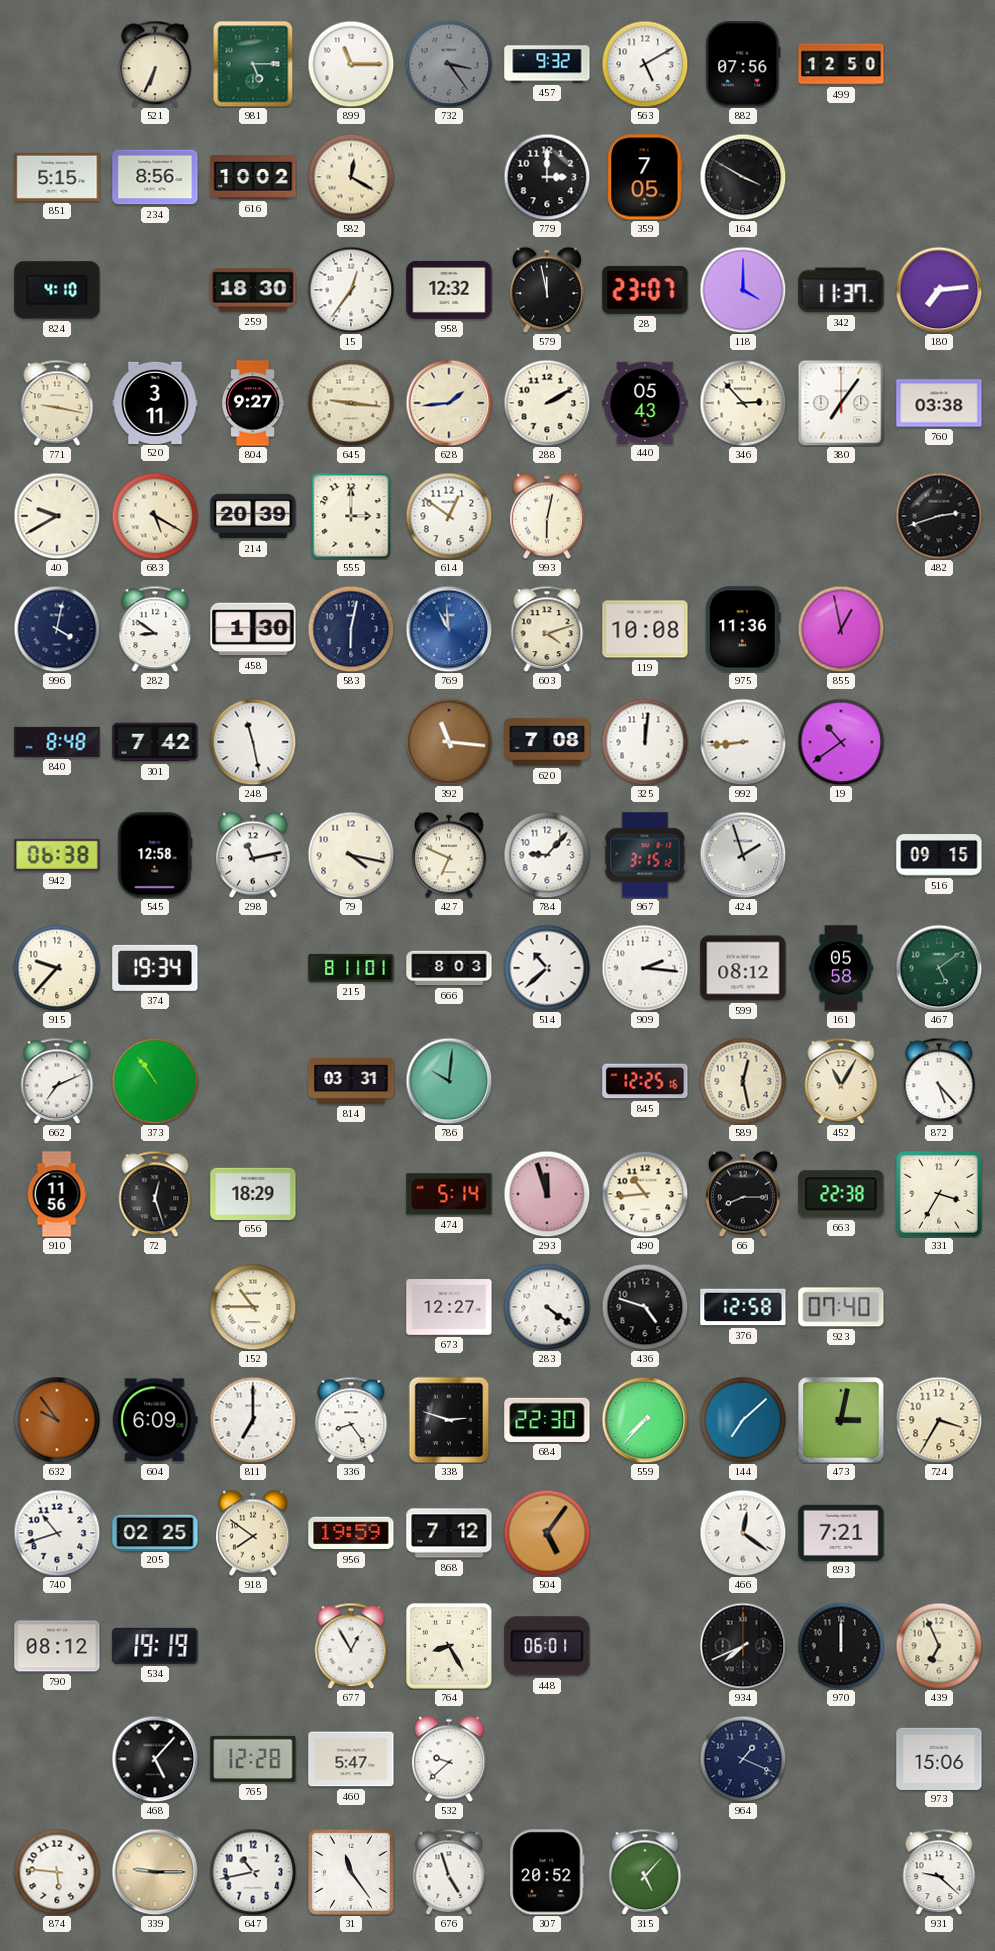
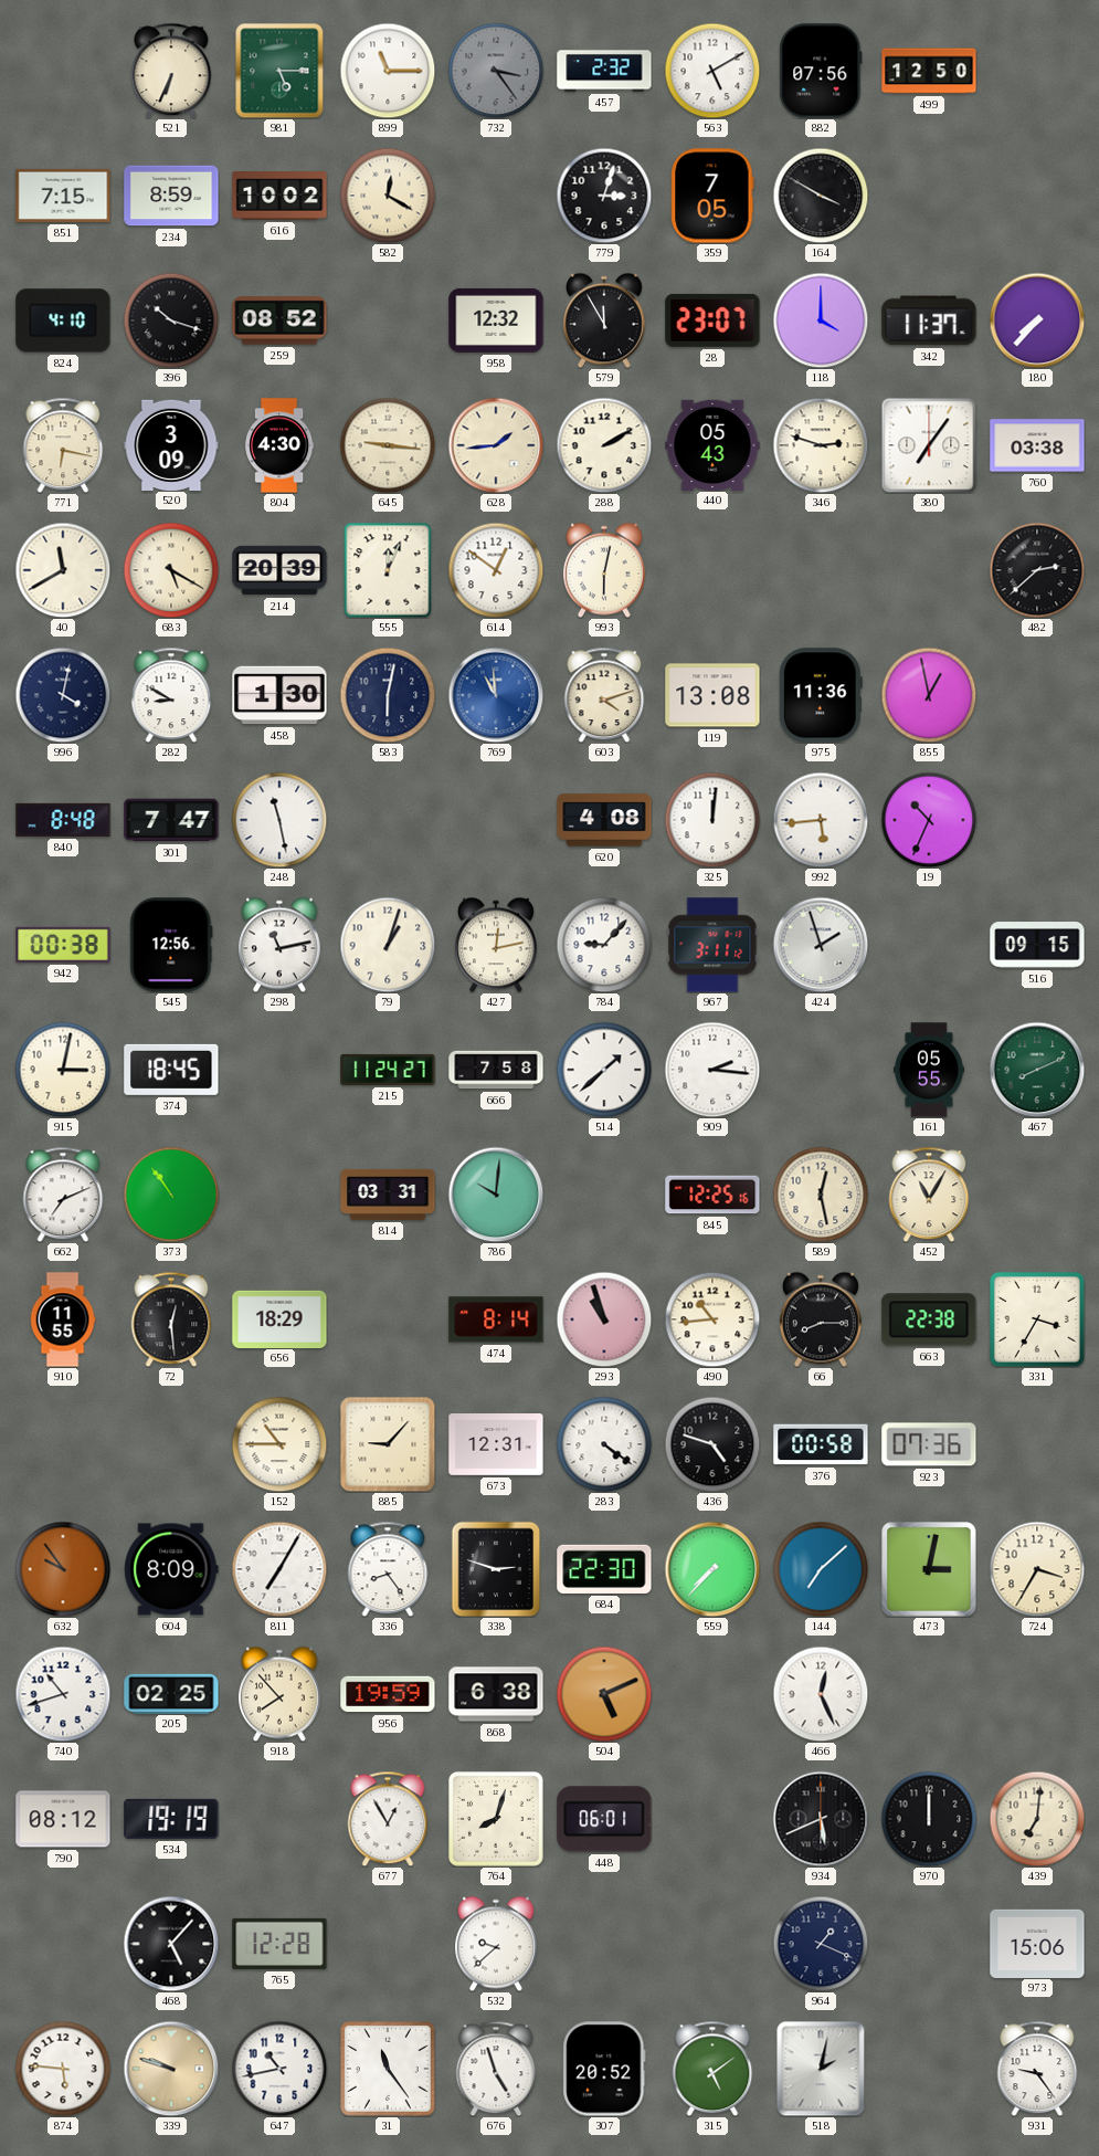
457: 9:32 -> 2:32 (604, 71)
851: 5:15 -> 7:15 (63, 196)
234: 8:56 -> 8:59 (171, 196)
779: 3:00 -> 3:03 (604, 196)
396: none -> 10:18 (171, 320)
259: 18:30 -> 08:52 (279, 320)
15: 12:36 -> none (351, 290)
579: 11:58 -> 11:55 (605, 320)
180: 7:14 -> 7:37 (1037, 320)
771: 9:17 -> 6:17 (63, 445)
520: 3:11 -> 3:09 (171, 444)
804: 9:27 -> 4:30 (281, 445)
346: 2:53 -> 2:48 (821, 445)
40: 9:40 -> 11:40 (63, 570)
555: 3:00 -> 12:04 (388, 570)
482: 2:42 -> 2:38 (1037, 570)
282: 8:51 -> 8:50 (171, 695)
119: 10:08 -> 13:08 (712, 695)
301: 7:42 -> 7:47 (171, 820)
392: 11:16 -> none (449, 742)
620: 7:08 -> 4:08 (604, 820)
992: 8:44 -> 5:44 (821, 820)
19: 10:39 -> 10:34 (929, 820)
942: 06:38 -> 00:38 (63, 945)
545: 12:58 -> 12:56 (171, 945)
79: 4:17 -> 1:03 (388, 945)
427: 6:49 -> 12:13 (497, 945)
967: 3:15 -> 3:11 (712, 945)
915: 9:37 -> 3:02 (63, 1070)
374: 19:34 -> 18:45 (171, 1070)
215: 8:11 -> 11:24 (388, 1070)
666: 8:03 -> 7:58 (496, 1070)
514: 10:38 -> 1:38 (604, 1070)
599: 08:12 -> none (743, 968)
161: 05:58 -> 05:55 (929, 1070)
467: 5:09 -> 8:11 (1037, 1070)
872: 5:23 -> none (939, 1081)
910: 11:56 -> 11:55 (63, 1319)
72: 12:27 -> 12:29 (171, 1319)
474: 5:14 -> 8:14 (496, 1319)
293: 11:57 -> 10:57 (604, 1319)
885: none -> 9:07 (388, 1444)
673: 12:27 -> 12:31 (496, 1444)
376: 12:58 -> 00:58 (821, 1444)
923: 07:40 -> 07:36 (929, 1444)
604: 6:09 -> 8:09 (171, 1569)
811: 7:00 -> 7:05 (279, 1569)
918: 7:51 -> 7:53 (281, 1694)
868: 7:12 -> 6:38 (496, 1694)
504: 5:06 -> 5:11 (604, 1694)
466: 12:21 -> 12:26 (821, 1694)
893: 7:21 -> none (841, 1532)
764: 8:25 -> 8:03 (497, 1820)
934: 7:41 -> 5:41 (821, 1819)
439: 6:56 -> 7:01 (1037, 1819)
460: 5:47 -> none (351, 1759)
339: 9:15 -> 9:48 (171, 2069)
315: 5:07 -> 5:09 (712, 2069)
518: none -> 2:02 (821, 2069)
931: 9:22 -> 9:24 (1037, 2069)
